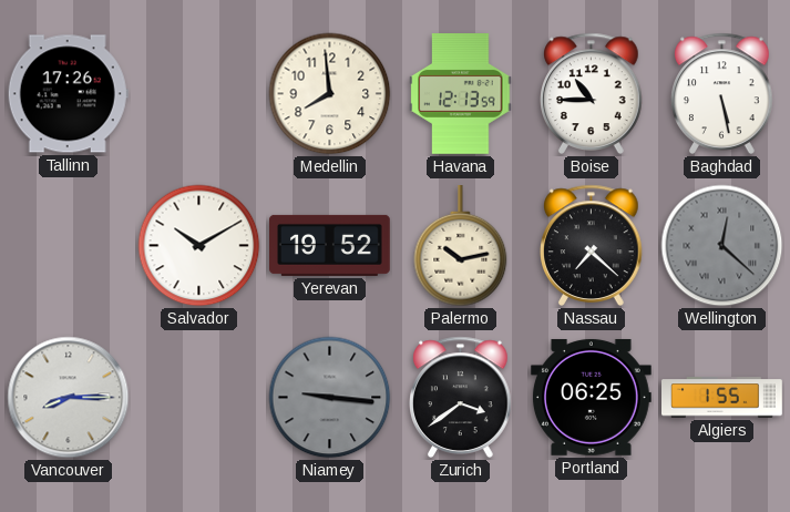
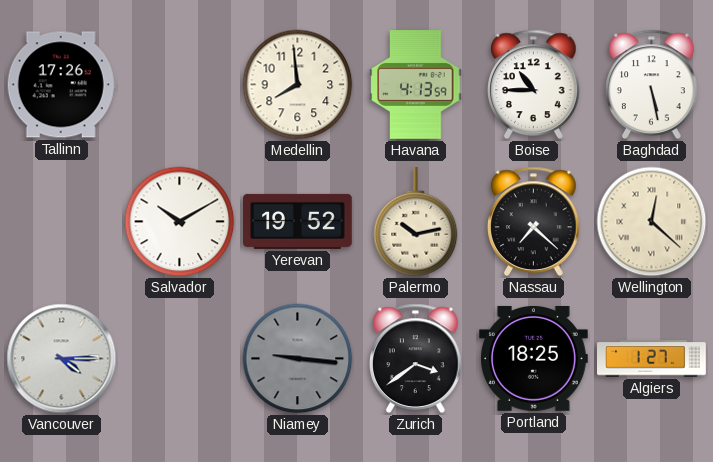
Havana: 12:13 -> 4:13 (416, 85)
Wellington dial: grey -> cream (652, 222)
Vancouver: 8:15 -> 4:15 (62, 359)
Portland: 06:25 -> 18:25 (533, 358)
Algiers: 1:55 -> 1:27 (652, 359)
